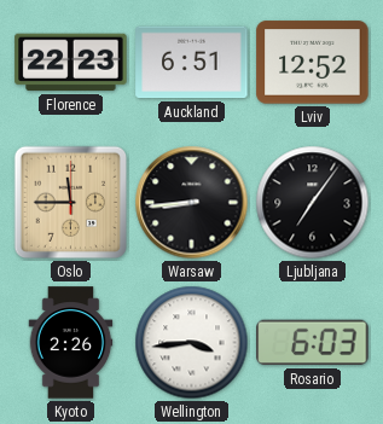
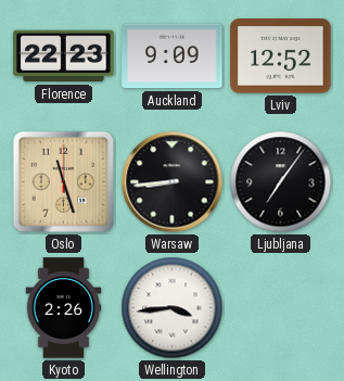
Auckland: 6:51 -> 9:09 (173, 56)
Oslo: 11:45 -> 11:27 (64, 182)
Rosario: 6:03 -> none (313, 343)
